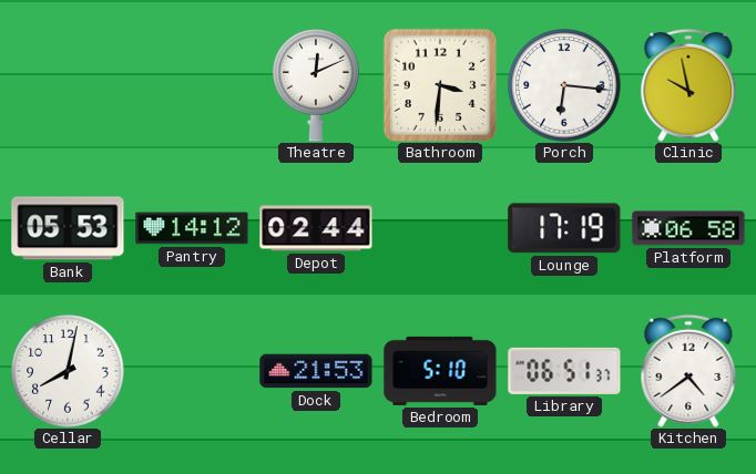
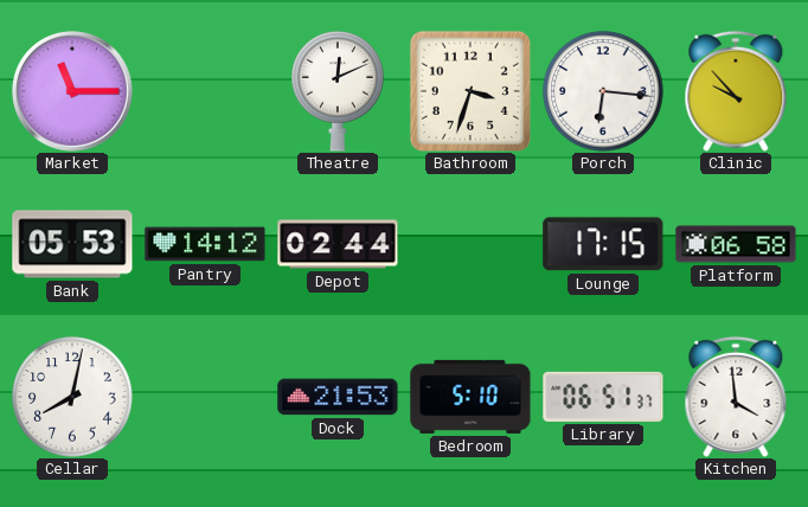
Market: none -> 11:15 (73, 92)
Bathroom: 3:31 -> 3:33 (470, 91)
Clinic: 9:58 -> 9:53 (736, 91)
Lounge: 17:19 -> 17:15 (603, 244)
Kitchen: 4:39 -> 3:59 (736, 397)
